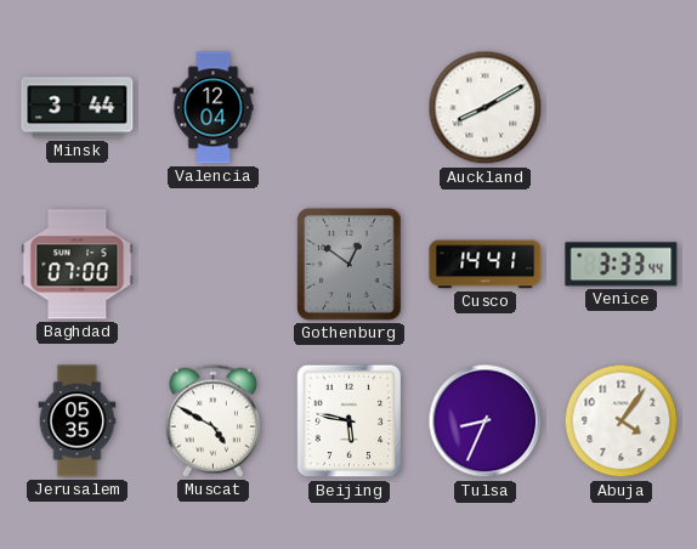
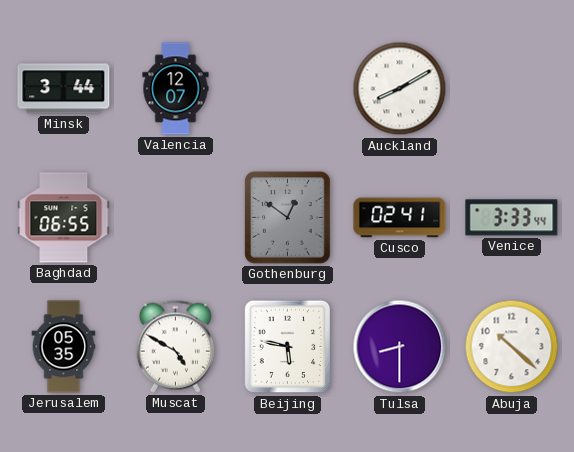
Valencia: 12:04 -> 12:07 (176, 89)
Baghdad: 07:00 -> 06:55 (64, 218)
Cusco: 14:41 -> 02:41 (400, 218)
Tulsa: 8:34 -> 8:30 (400, 347)
Abuja: 4:06 -> 10:22 (512, 347)
